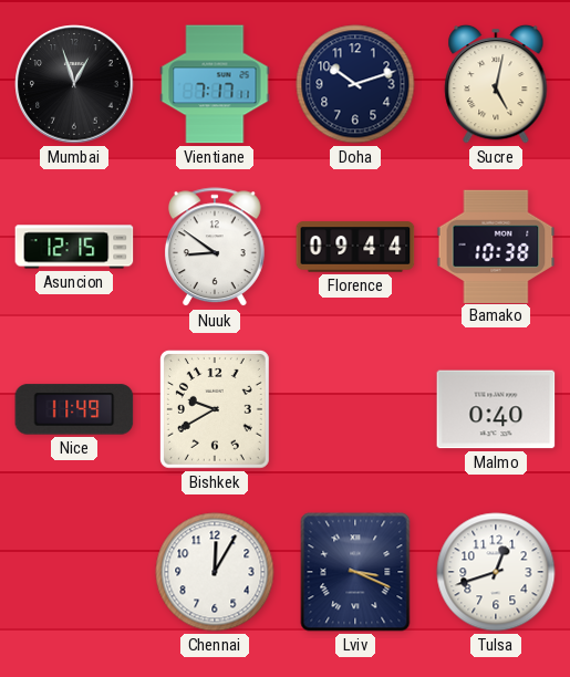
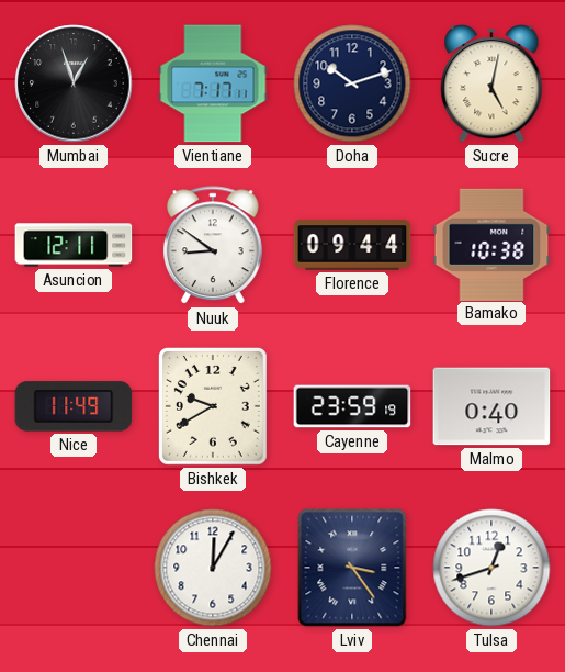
Asuncion: 12:15 -> 12:11 (74, 245)
Cayenne: none -> 23:59 (352, 406)
Lviv: 3:19 -> 3:24 (352, 568)
